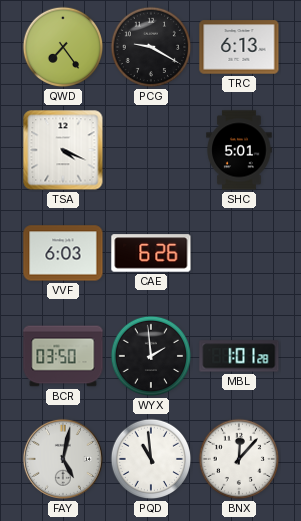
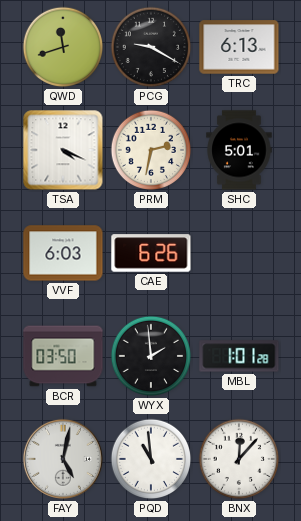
QWD: 7:24 -> 11:42 (63, 47)
PRM: none -> 2:32 (151, 150)
